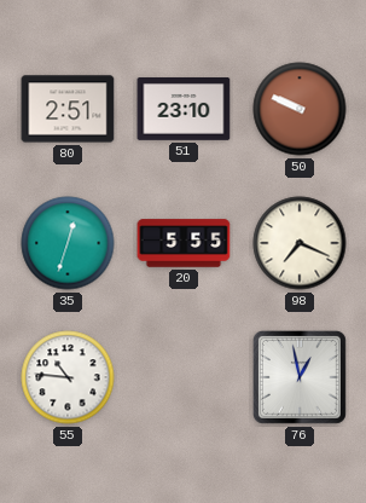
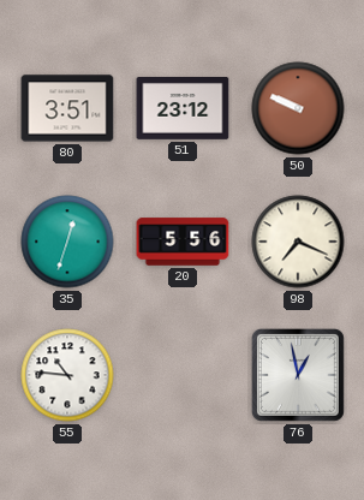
80: 2:51 -> 3:51 (67, 108)
51: 23:10 -> 23:12 (183, 109)
20: 5:55 -> 5:56 (183, 242)
